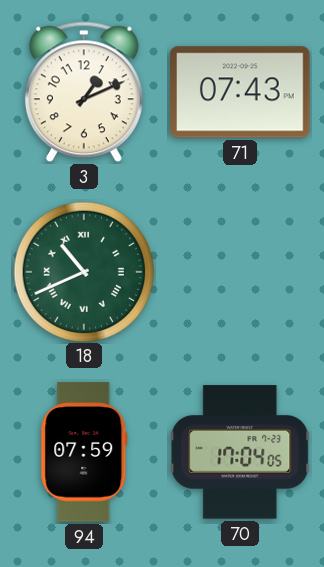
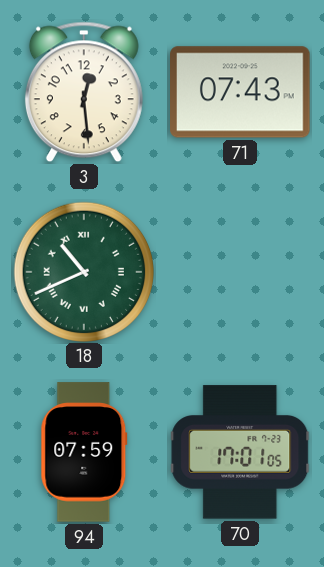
3: 1:11 -> 12:29 (84, 92)
70: 17:04 -> 17:01 (240, 452)
